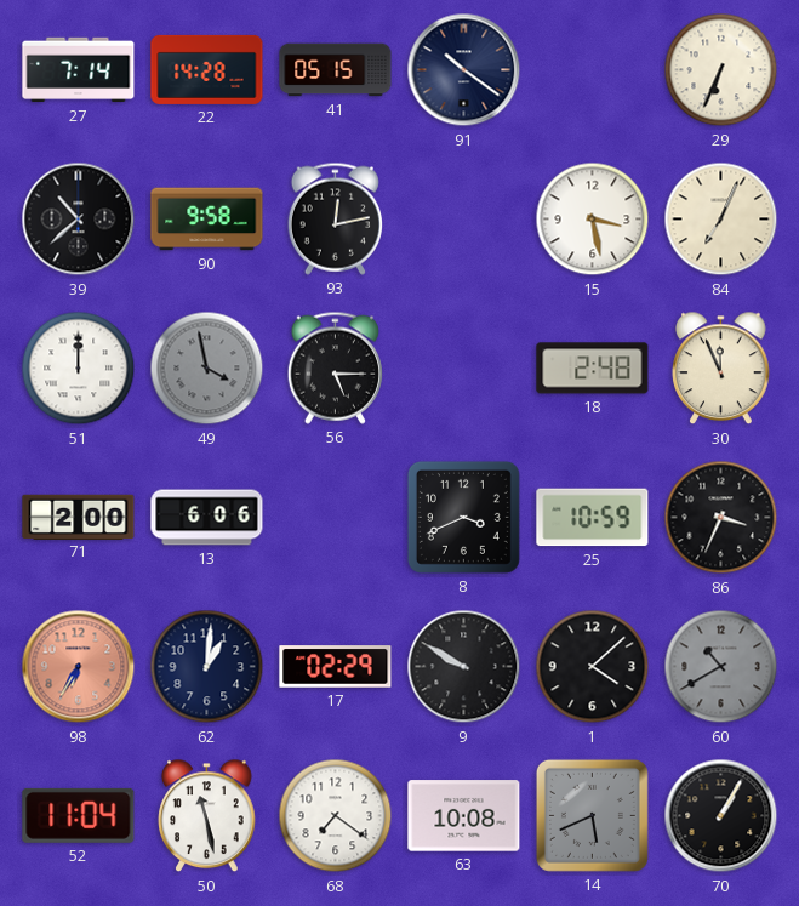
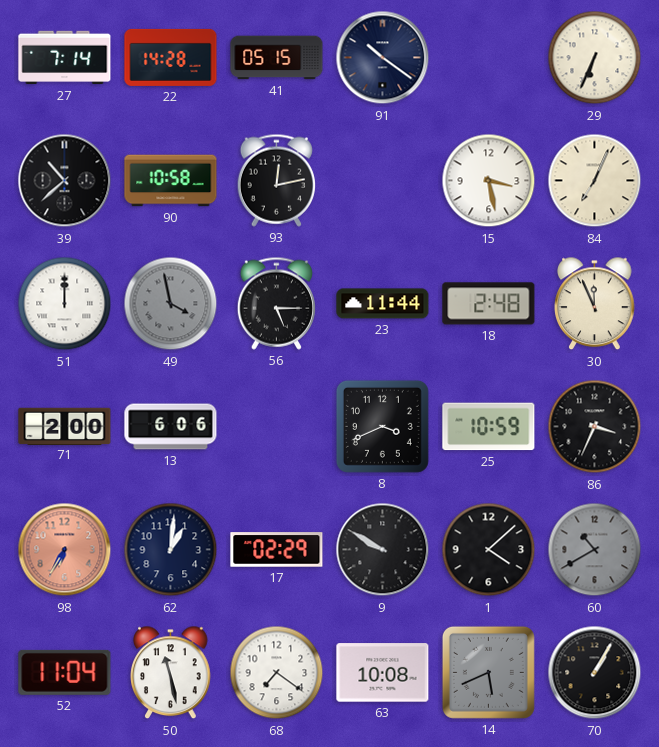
90: 9:58 -> 10:58 (171, 181)
23: none -> 11:44 (383, 304)
